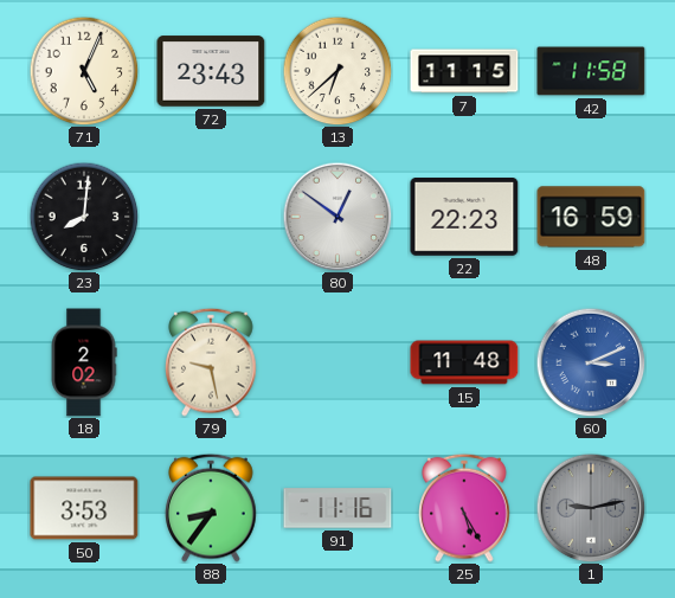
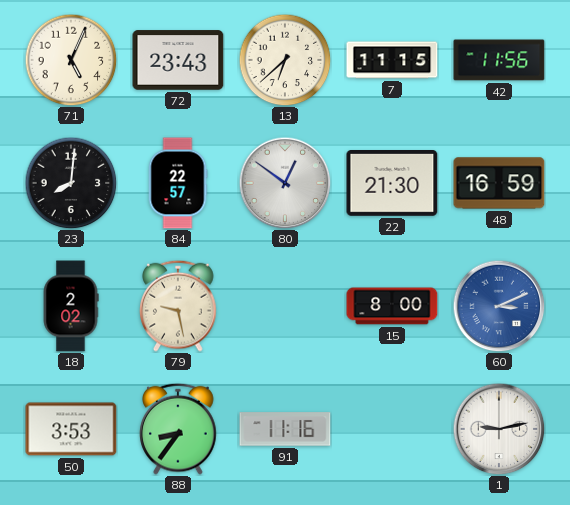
42: 11:58 -> 11:56 (499, 60)
84: none -> 22:57 (178, 183)
22: 22:23 -> 21:30 (392, 184)
15: 11:48 -> 8:00 (392, 306)
25: 5:25 -> none (464, 508)
1 dial: grey -> white (499, 429)
